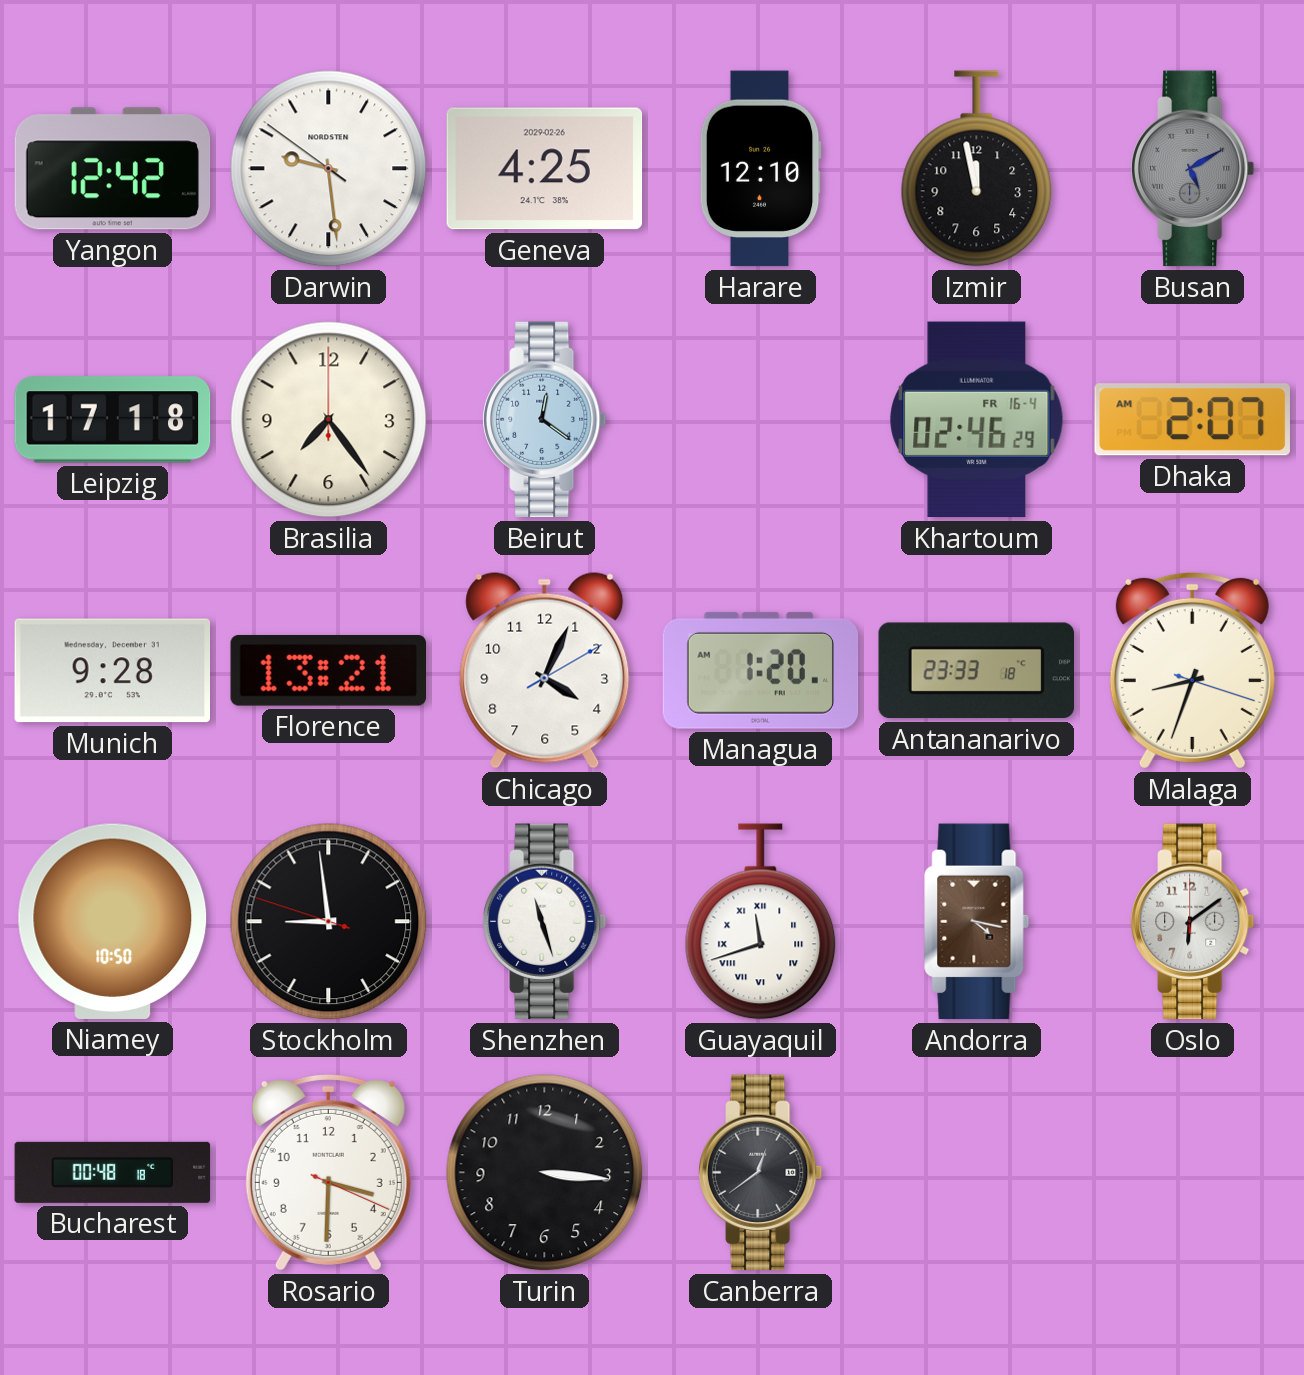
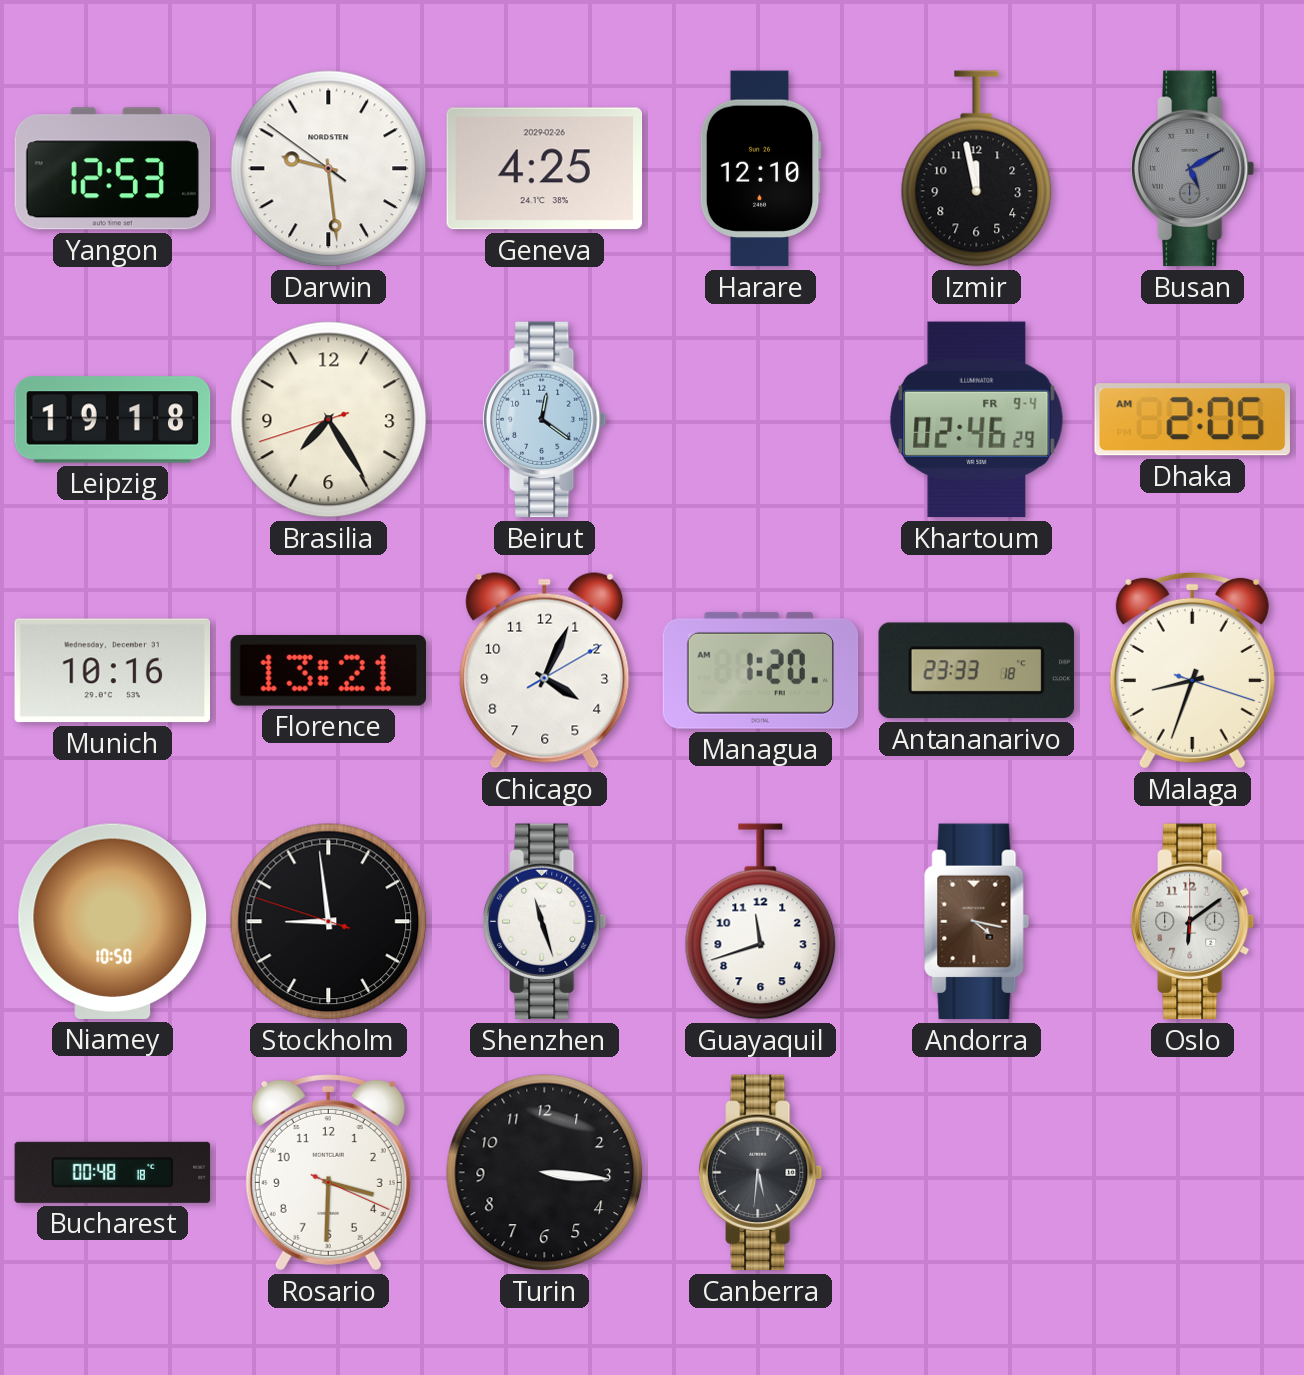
Yangon: 12:42 -> 12:53 (113, 169)
Leipzig: 17:18 -> 19:18 (113, 420)
Brasilia: 7:24:00 -> 7:24:42 (329, 420)
Khartoum date: FR 16-4 -> FR 9-4 (977, 420)
Dhaka: 2:07 -> 2:05 (1192, 420)
Munich: 9:28 -> 10:16 (113, 671)
Guayaquil numerals: Roman -> Arabic (761, 922)
Canberra: 12:39 -> 5:31 (761, 1173)
